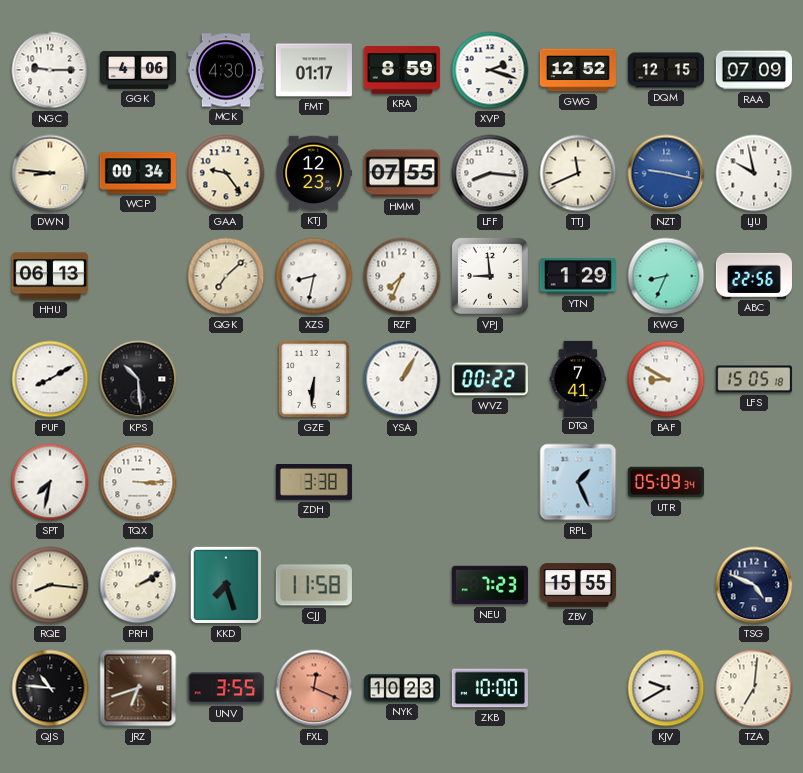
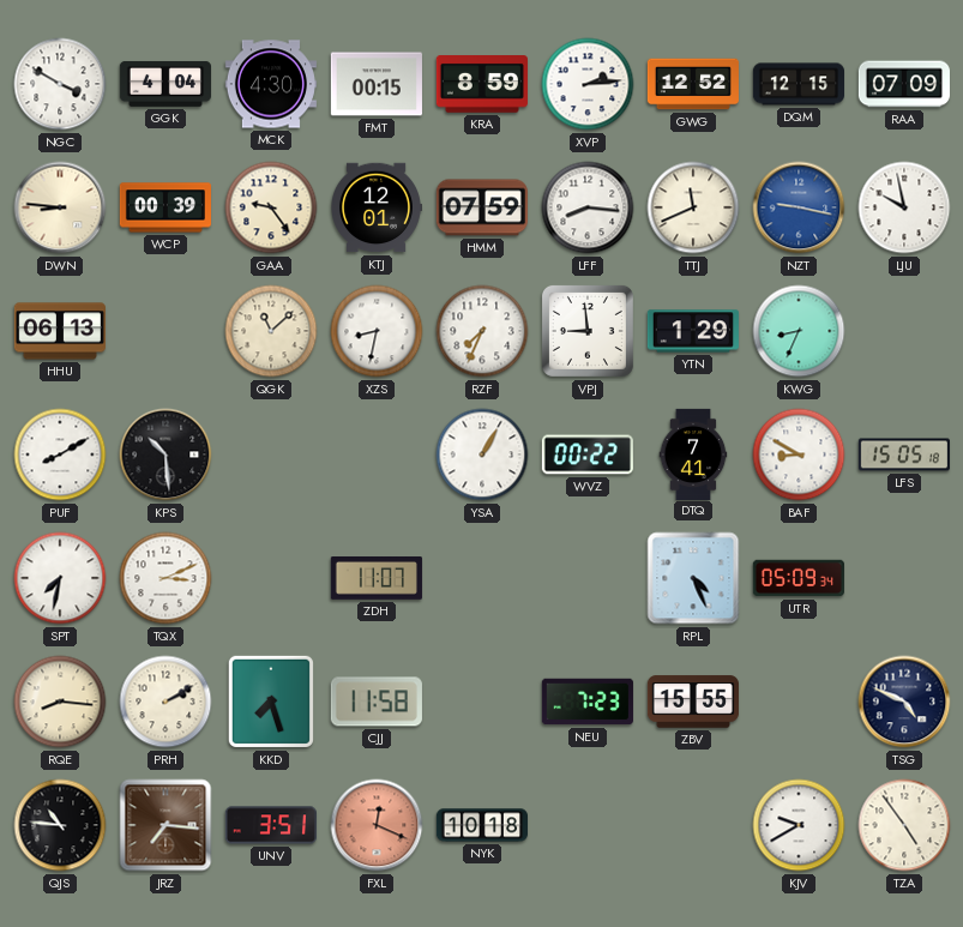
NGC: 9:15 -> 3:50 (60, 84)
GGK: 4:06 -> 4:04 (165, 84)
FMT: 01:17 -> 00:15 (377, 84)
XVP: 2:18 -> 2:14 (588, 84)
WCP: 00:34 -> 00:39 (165, 207)
KTJ: 12:23 -> 12:01 (377, 207)
HMM: 07:55 -> 07:59 (482, 207)
QGK: 7:08 -> 11:08 (271, 331)
ABC: 22:56 -> none (753, 275)
GZE: 6:31 -> none (314, 379)
TQX: 3:15 -> 3:11 (165, 578)
ZDH: 3:38 -> 11:07 (377, 579)
RPL: 1:26 -> 4:26 (693, 578)
JRZ: 6:42 -> 7:16 (165, 825)
UNV: 3:55 -> 3:51 (271, 825)
NYK: 10:23 -> 10:18 (481, 825)
ZKB: 10:00 -> none (490, 688)
TZA: 7:01 -> 4:54 (904, 825)
